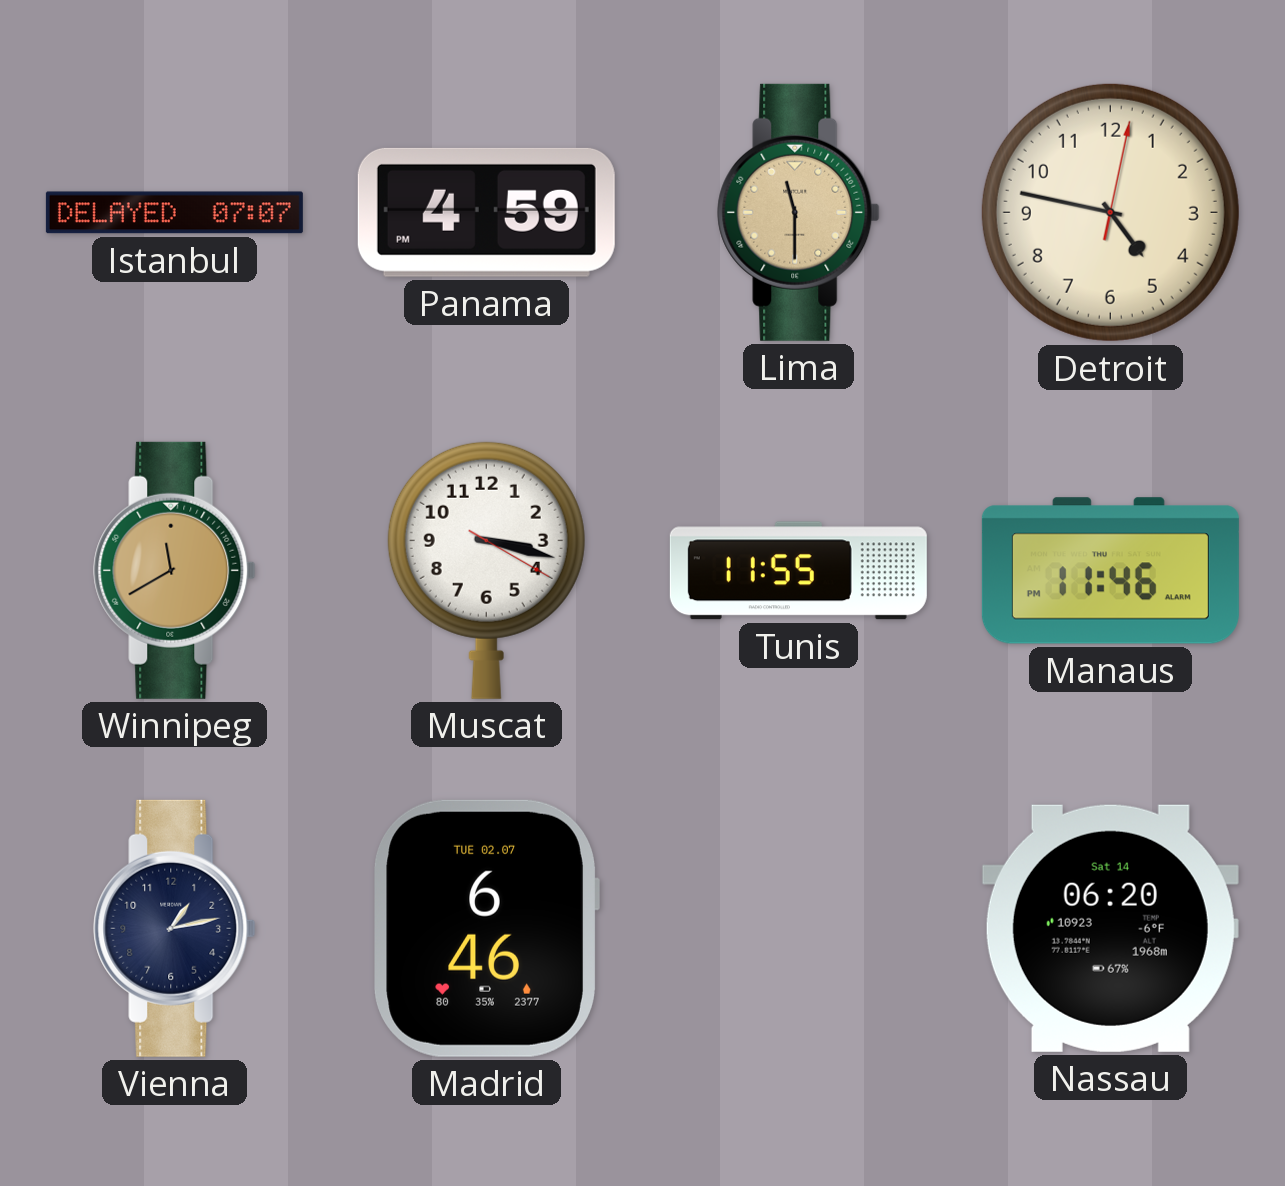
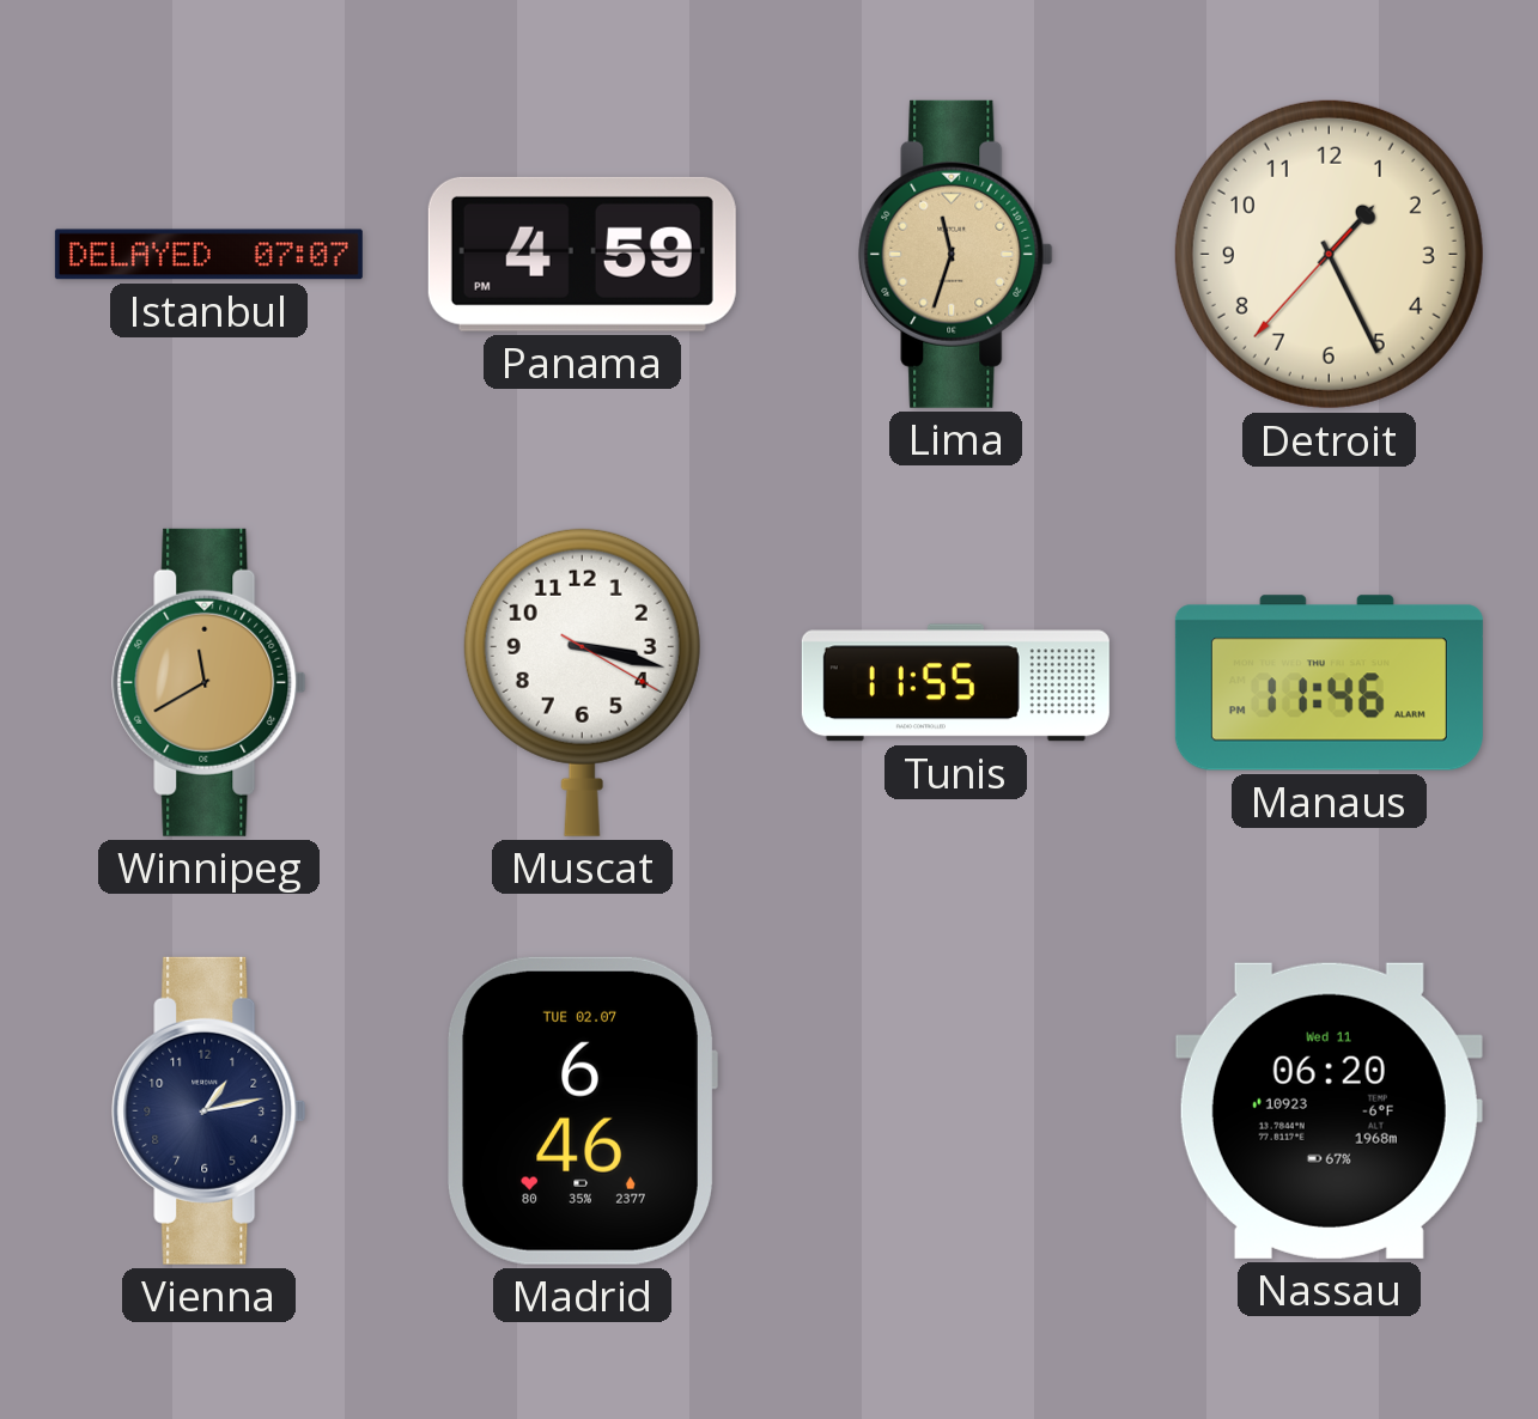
Lima: 11:30 -> 11:33 (956, 254)
Detroit: 4:47 -> 1:25 (1329, 254)
Nassau date: Sat 14 -> Wed 11 (1329, 1110)
